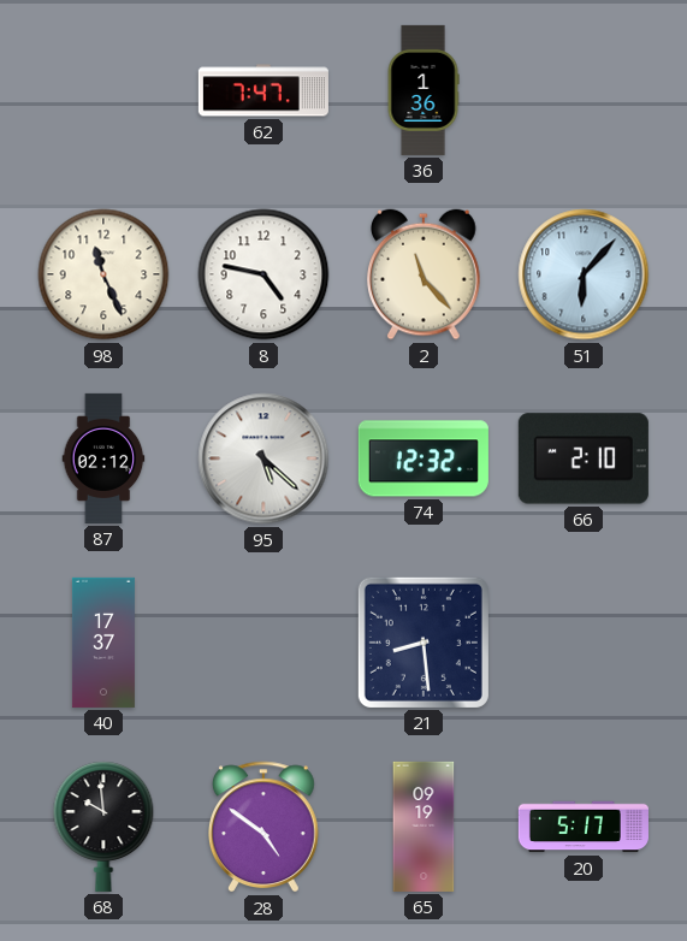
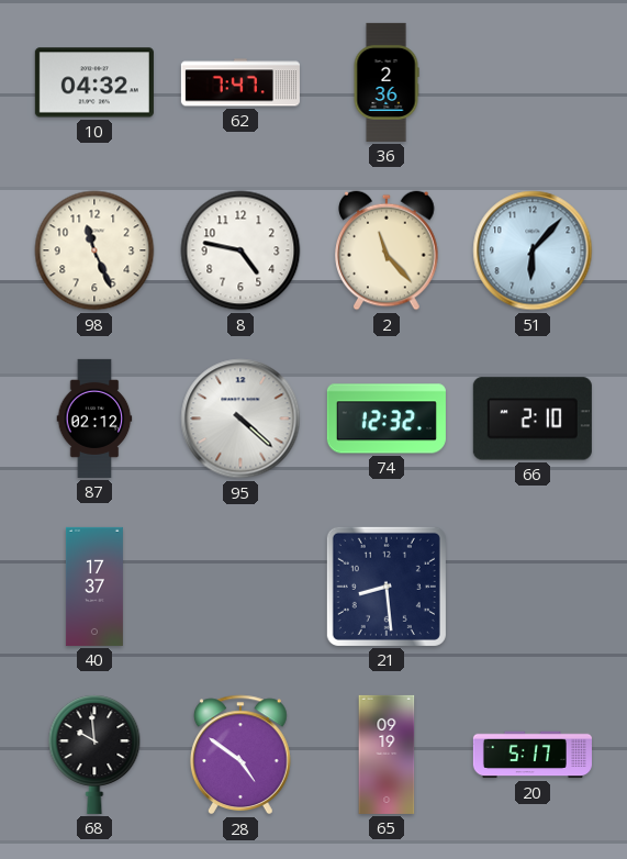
10: none -> 04:32 (94, 82)
36: 1:36 -> 2:36 (387, 82)
95: 5:22 -> 4:22 (240, 419)
